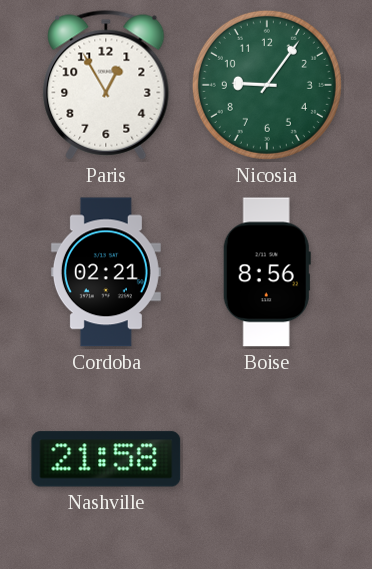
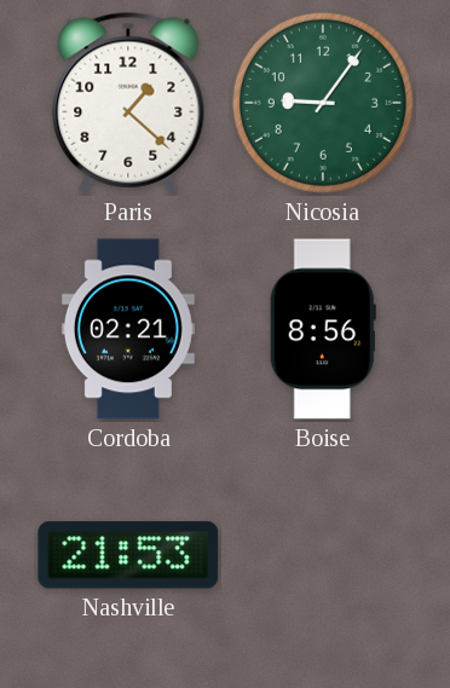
Paris: 12:55 -> 1:22 (128, 103)
Nashville: 21:58 -> 21:53 (128, 555)
